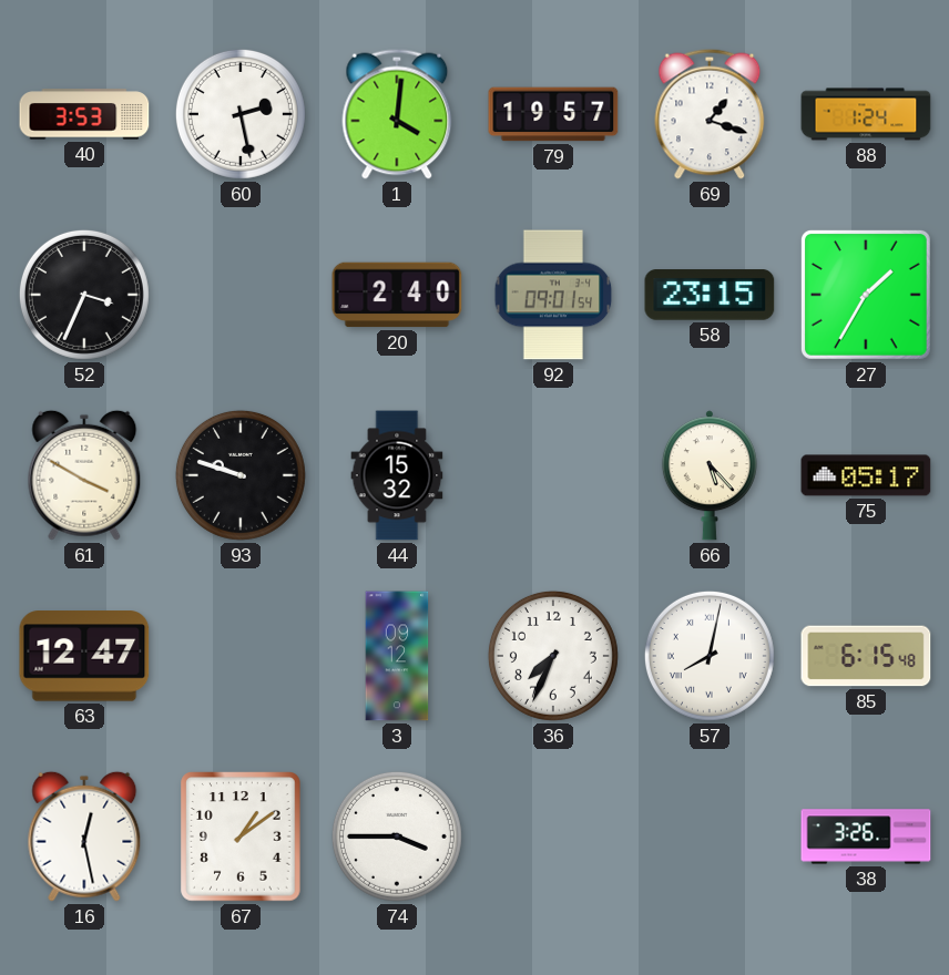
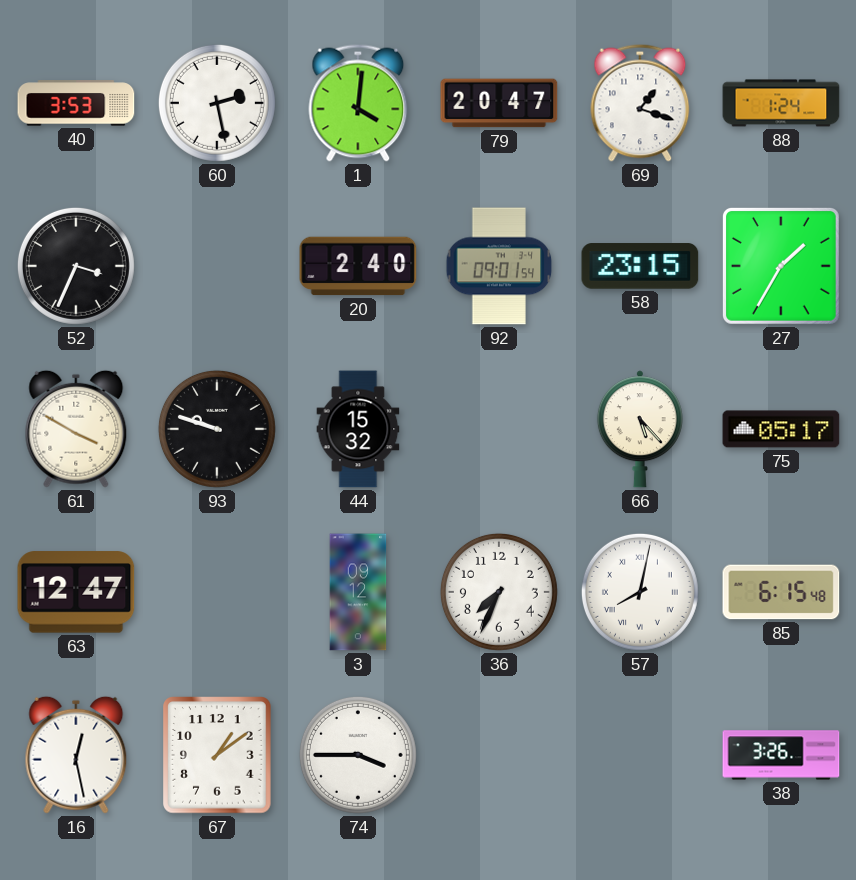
79: 19:57 -> 20:47 (499, 103)
